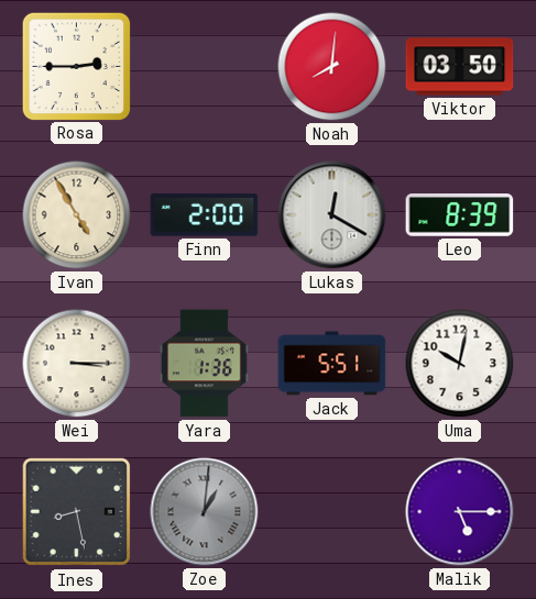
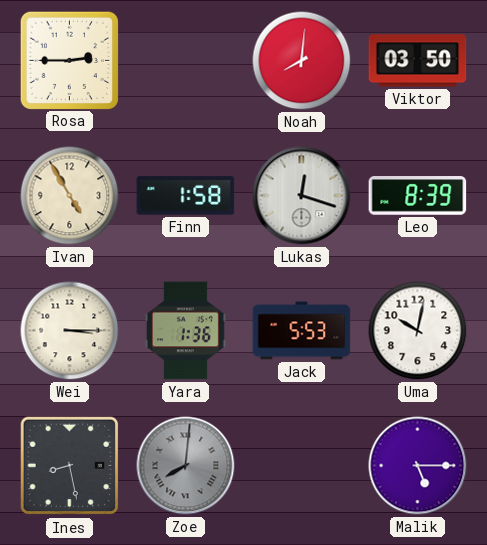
Finn: 2:00 -> 1:58 (186, 196)
Lukas: 12:20 -> 12:18 (302, 196)
Jack: 5:51 -> 5:53 (302, 331)
Zoe: 1:01 -> 8:01 (186, 466)
